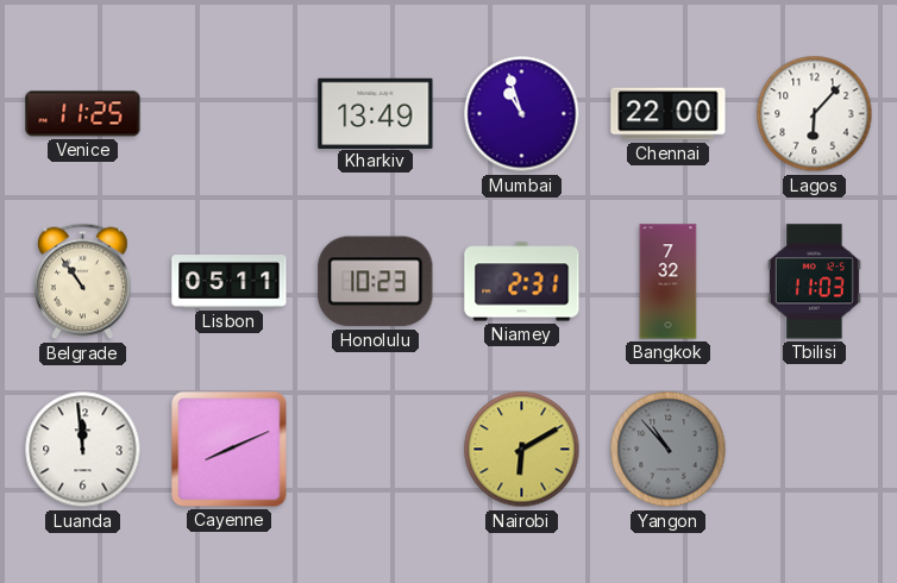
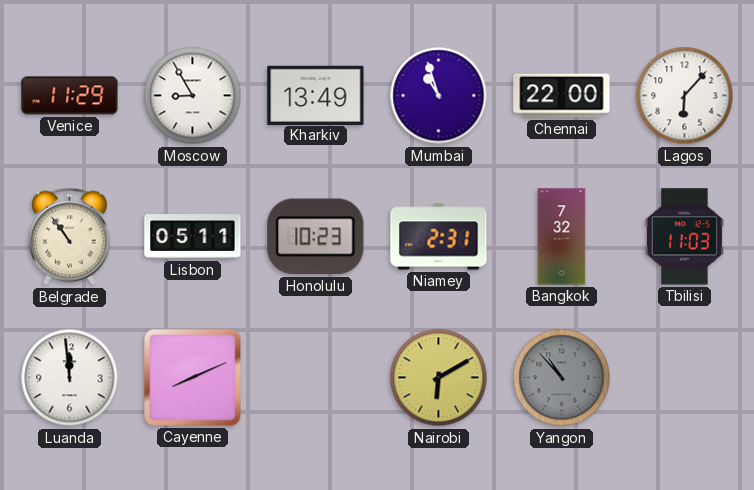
Venice: 11:25 -> 11:29 (70, 96)
Moscow: none -> 8:55 (193, 96)
